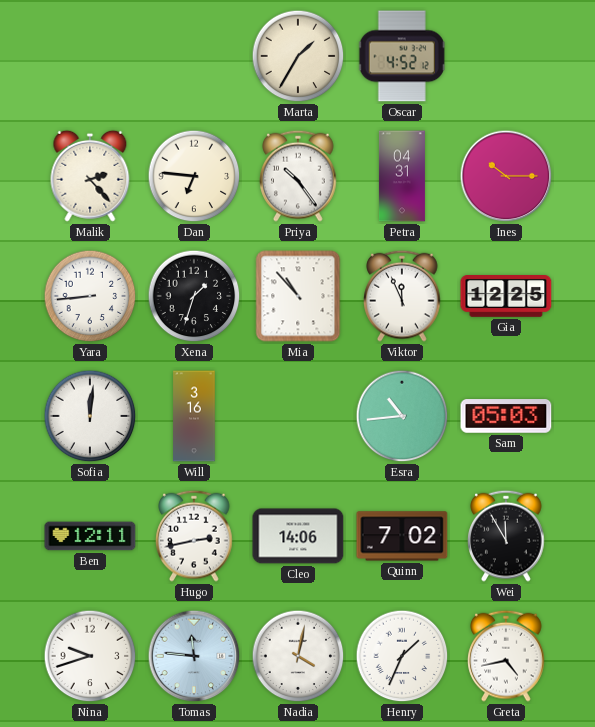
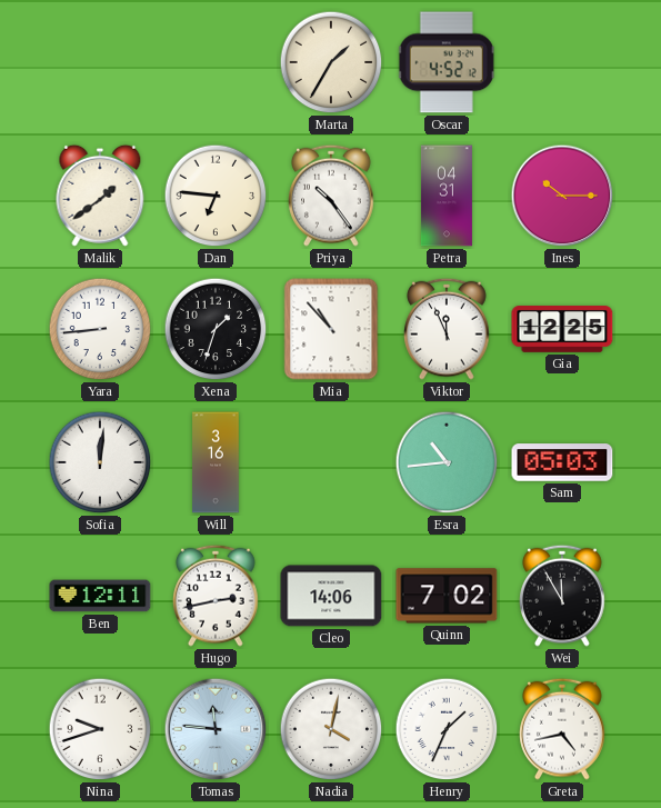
Malik: 2:23 -> 1:39 (100, 196)
